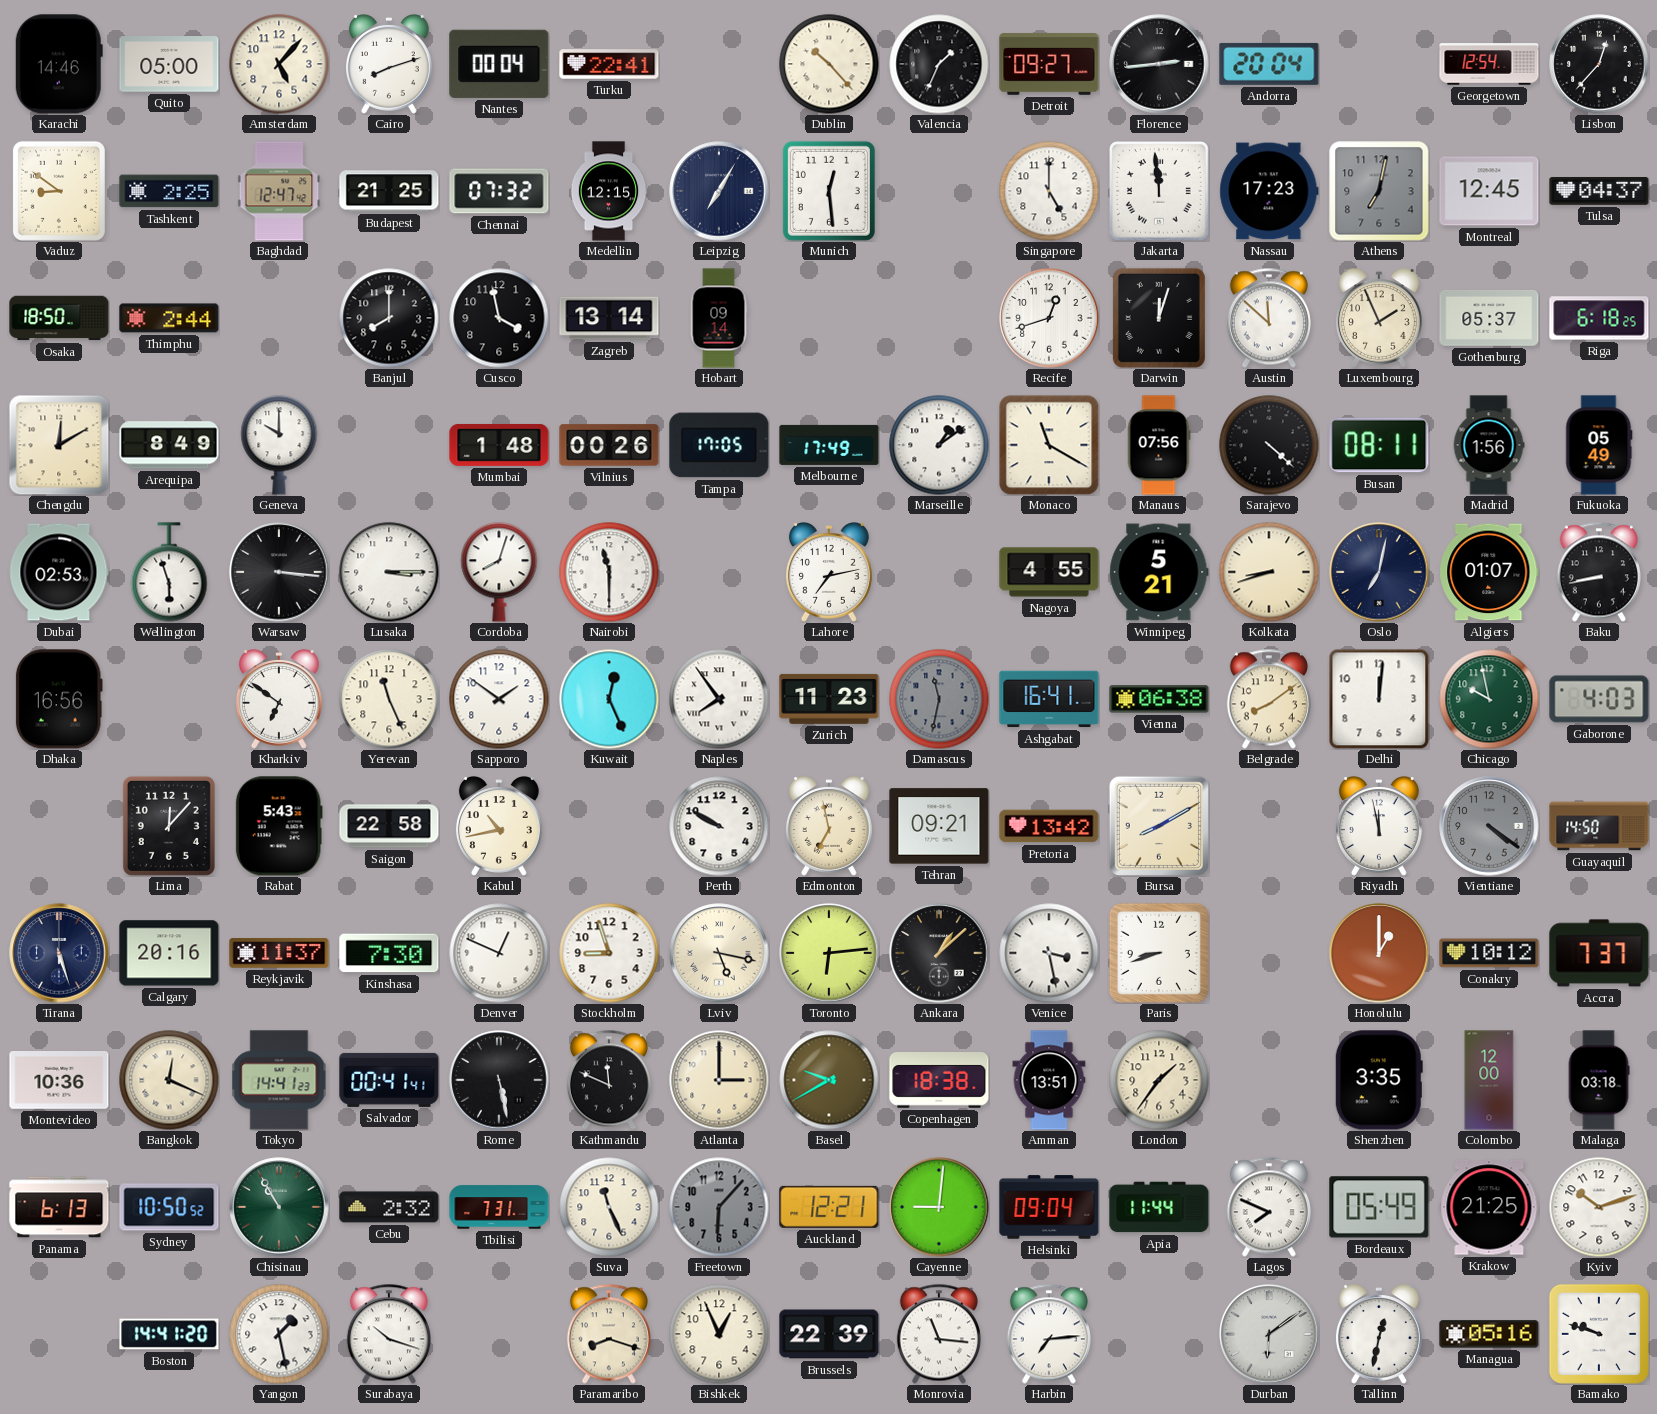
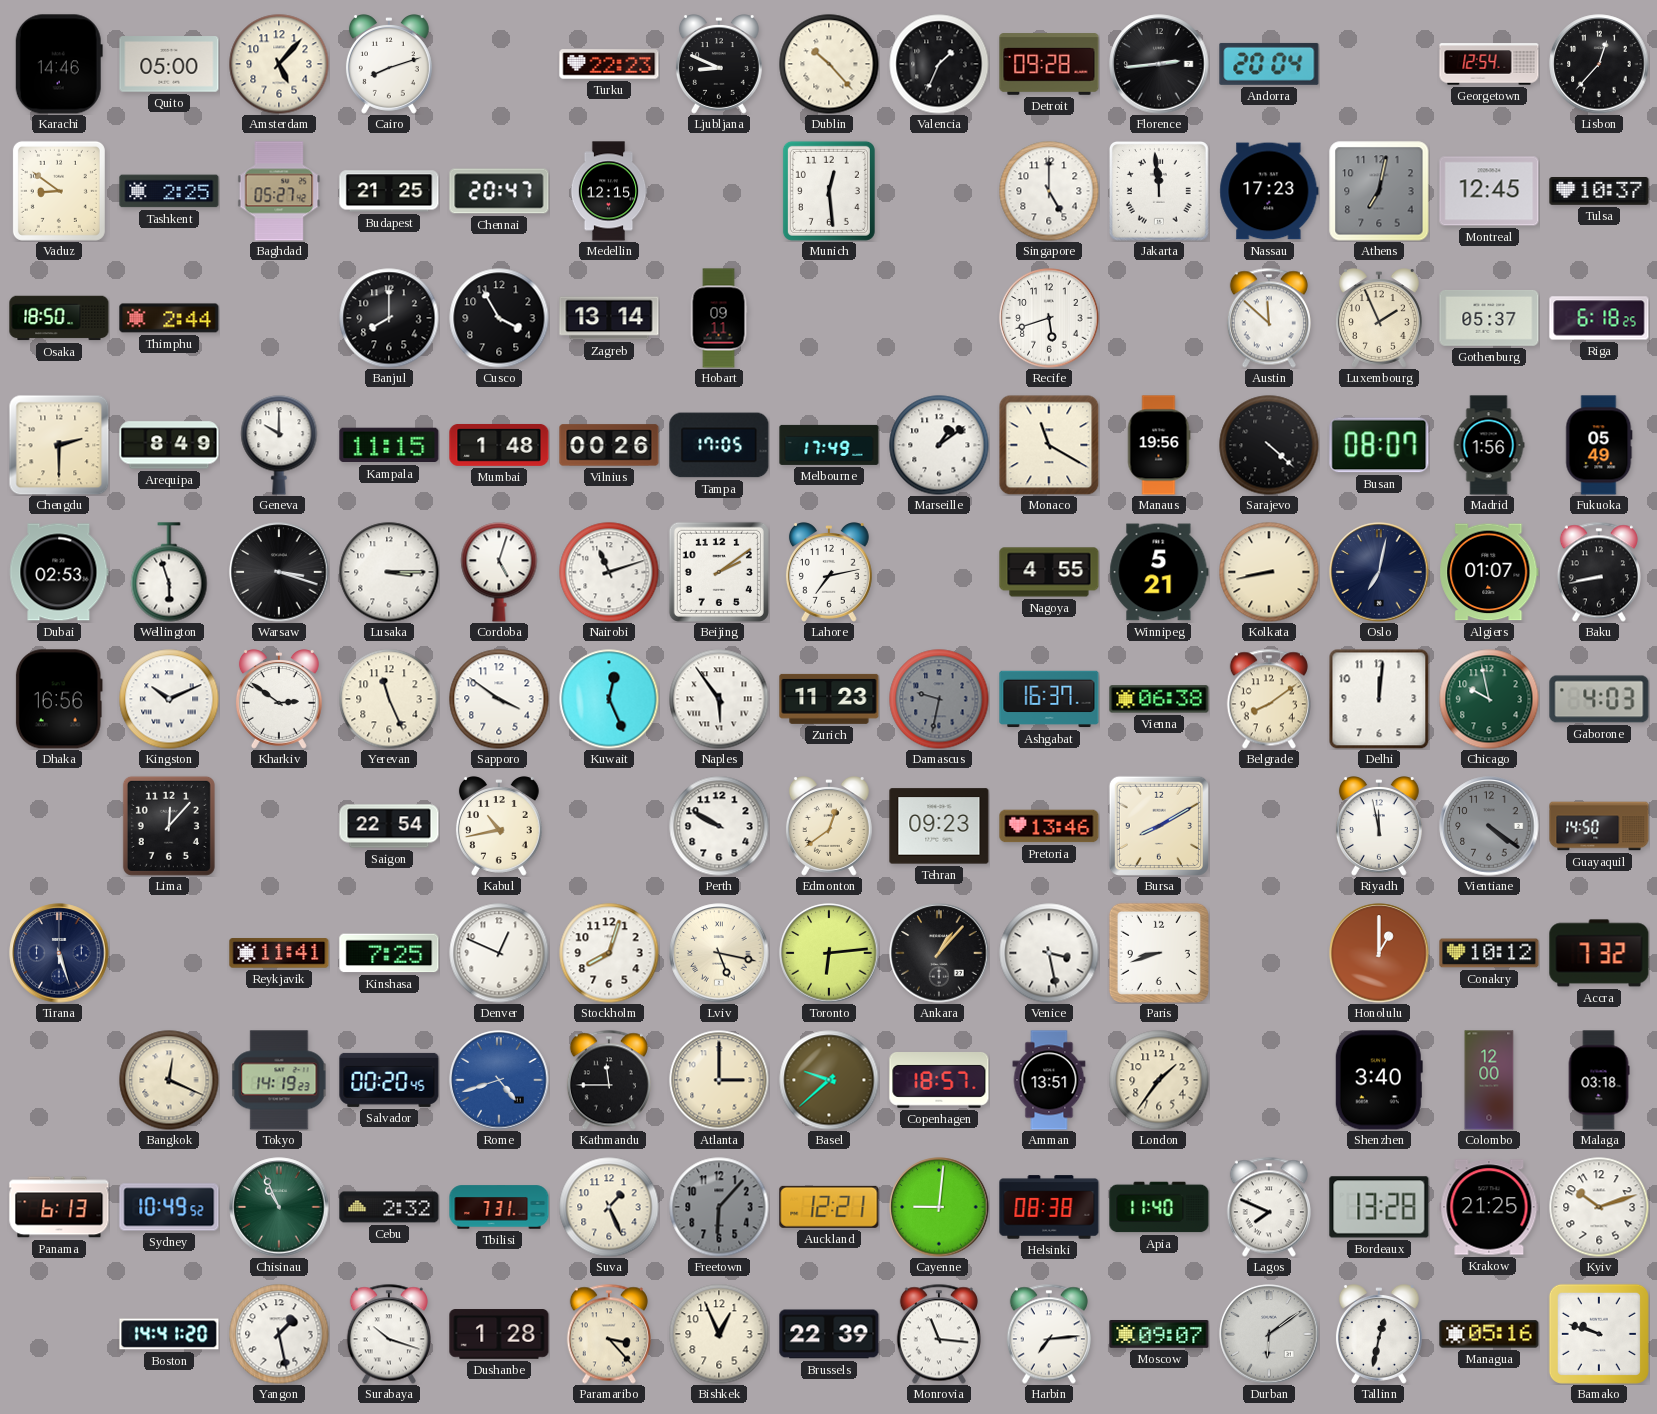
Nantes: 00:04 -> none (499, 64)
Turku: 22:41 -> 22:23 (609, 64)
Ljubljana: none -> 8:49 (719, 64)
Detroit: 09:27 -> 09:28 (1049, 64)
Baghdad: 12:47 -> 05:27 (279, 191)
Chennai: 07:32 -> 20:47 (499, 191)
Leipzig: 7:05 -> none (719, 191)
Tulsa: 04:37 -> 10:37 (1599, 192)
Cusco: 3:58 -> 3:55 (499, 318)
Hobart: 09:14 -> 09:11 (719, 318)
Recife: 12:42 -> 5:42 (1049, 318)
Darwin: 12:03 -> none (1159, 318)
Chengdu: 12:10 -> 2:30 (59, 445)
Kampala: none -> 11:15 (389, 445)
Manaus: 07:56 -> 19:56 (1159, 445)
Busan: 08:11 -> 08:07 (1379, 445)
Warsaw: 3:16 -> 3:18 (279, 572)
Cordoba: 8:03 -> 5:03 (499, 572)
Nairobi: 11:30 -> 11:12 (609, 572)
Beijing: none -> 2:09 (719, 572)
Kolkata: 8:42 -> 8:43 (1269, 572)
Kingston: none -> 10:11 (169, 699)
Kharkiv: 6:51 -> 2:51 (279, 699)
Sapporo: 1:51 -> 3:51 (499, 699)
Naples: 7:54 -> 5:54 (719, 699)
Damascus: 11:32 -> 9:32 (939, 699)
Ashgabat: 16:41 -> 16:37 (1049, 699)
Rabat: 5:43 -> none (279, 826)
Saigon: 22:58 -> 22:54 (389, 826)
Edmonton: 6:58 -> 12:39 (829, 826)
Tehran: 09:21 -> 09:23 (939, 826)
Pretoria: 13:42 -> 13:46 (1049, 826)
Calgary: 20:16 -> none (169, 953)
Reykjavik: 11:37 -> 11:41 (279, 953)
Kinshasa: 7:30 -> 7:25 (389, 953)
Stockholm: 8:57 -> 8:03 (609, 953)
Ankara: 1:08 -> 1:07 (939, 953)
Accra: 7:37 -> 7:32 (1599, 953)
Montevideo: 10:36 -> none (59, 1081)
Tokyo: 14:41 -> 14:19 (279, 1080)
Salvador: 00:41 -> 00:20 (389, 1080)
Rome: 5:28 -> 4:42 (499, 1080)
Rome dial: black -> blue (499, 1080)
Kathmandu: 11:49 -> 11:45 (609, 1080)
Basel: 9:40 -> 9:38 (829, 1080)
Copenhagen: 18:38 -> 18:57 (939, 1081)
Shenzhen: 3:35 -> 3:40 (1379, 1080)
Sydney: 10:50 -> 10:49 (169, 1207)
Chisinau: 10:55 -> 10:56 (279, 1207)
Suva: 11:26 -> 1:26 (609, 1207)
Helsinki: 09:04 -> 08:38 (1049, 1207)
Apia: 11:44 -> 11:40 (1159, 1207)
Bordeaux: 05:49 -> 13:28 (1379, 1207)
Dushanbe: none -> 1:28 (499, 1334)
Paramaribo: 8:18 -> 3:23 (609, 1334)
Moscow: none -> 09:07 (1159, 1335)
